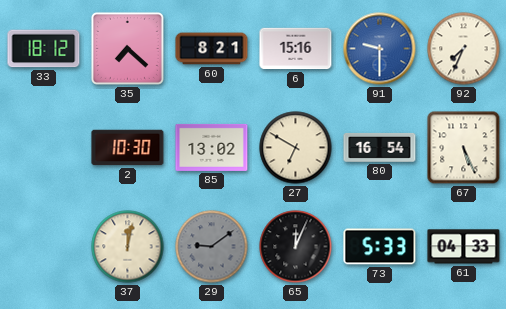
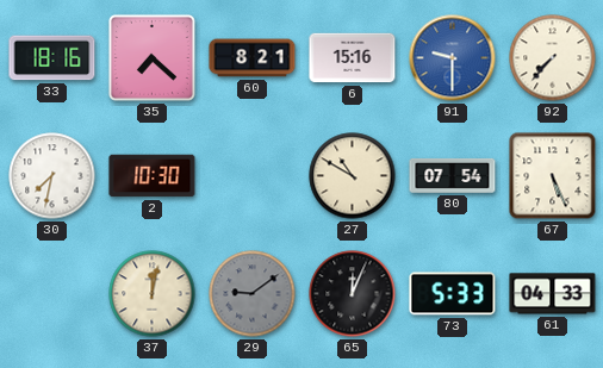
33: 18:12 -> 18:16 (52, 58)
92: 7:34 -> 7:37 (553, 58)
30: none -> 7:32 (52, 176)
85: 13:02 -> none (212, 147)
27: 6:50 -> 10:50 (353, 176)
80: 16:54 -> 07:54 (453, 175)
